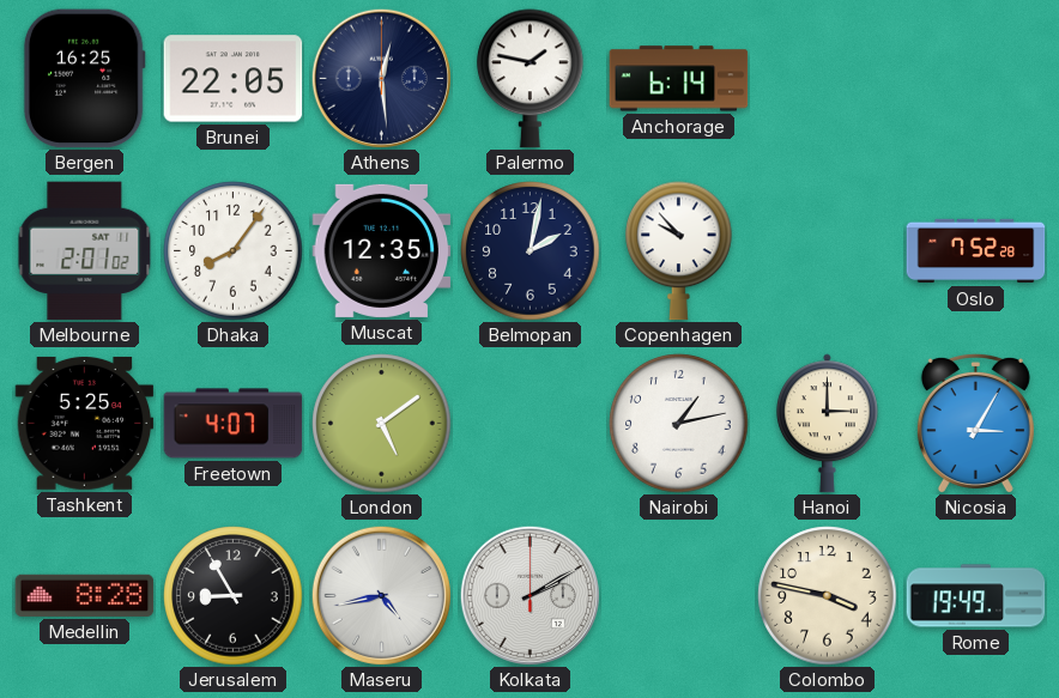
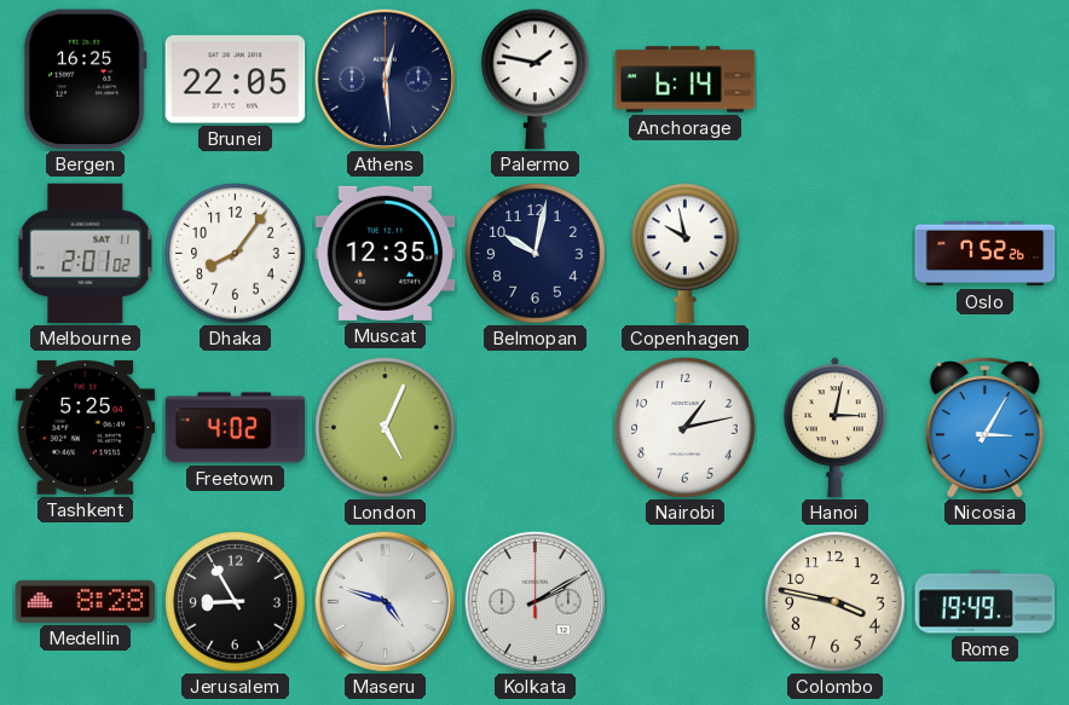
Belmopan: 2:02 -> 10:02 (536, 254)
Copenhagen: 9:53 -> 9:58 (686, 254)
Oslo: 7:52:28 -> 7:52:26 (986, 254)
Freetown: 4:07 -> 4:02 (236, 428)
London: 5:09 -> 5:04 (386, 428)
Hanoi: 3:00 -> 3:02 (834, 428)
Maseru: 4:43 -> 4:48 (385, 601)
